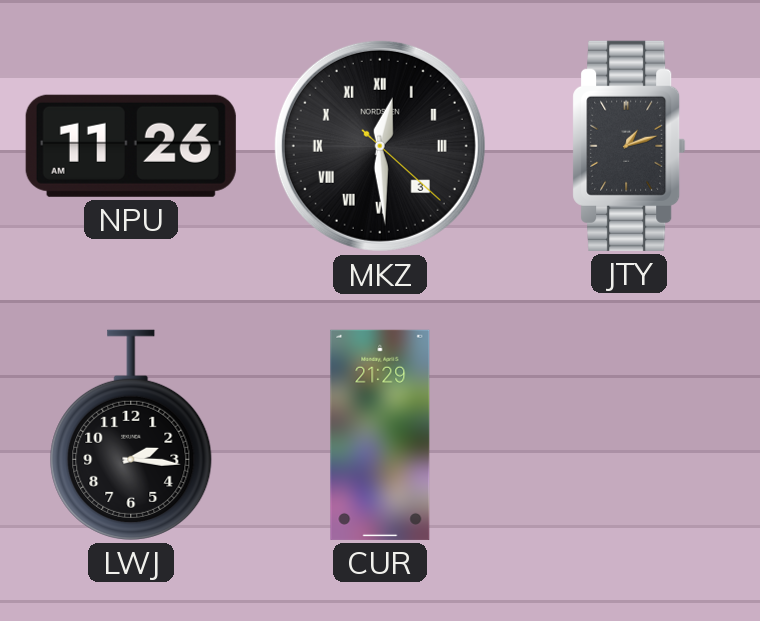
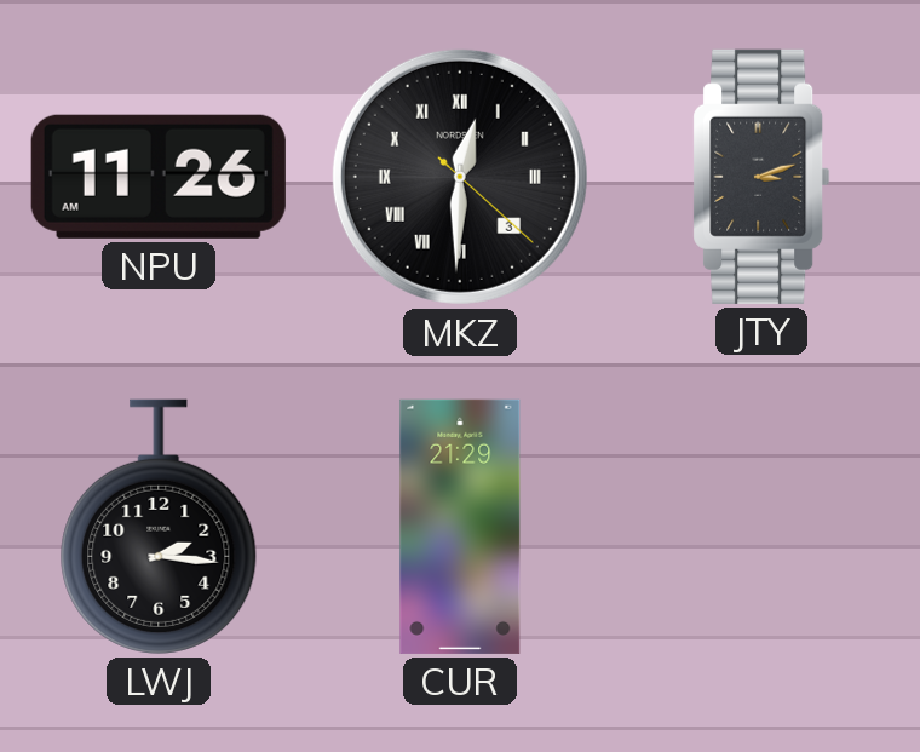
MKZ: 12:29 -> 12:30 (460, 177)
JTY: 1:12 -> 3:12 (761, 177)
